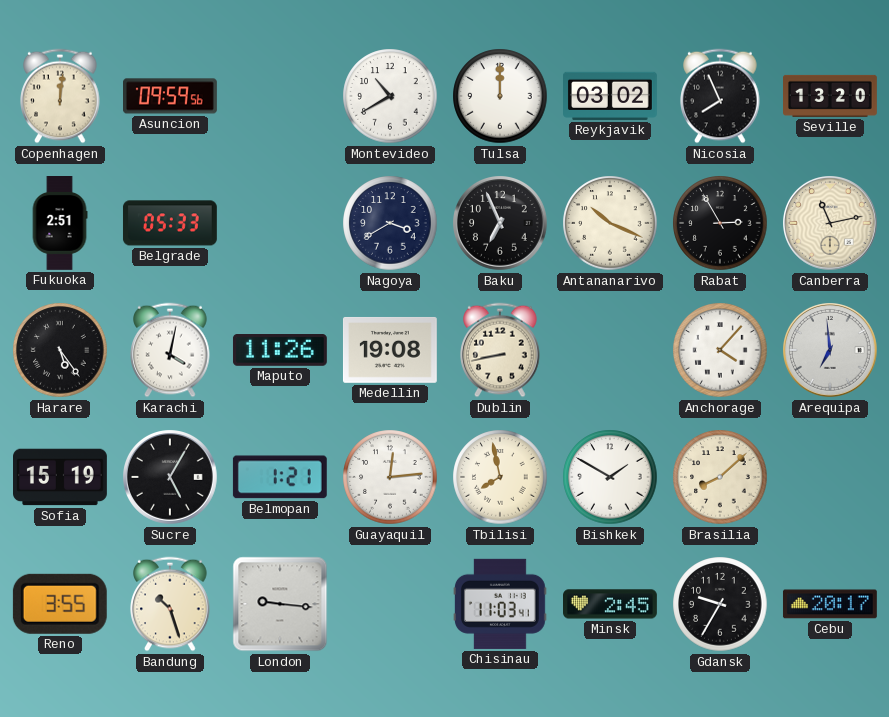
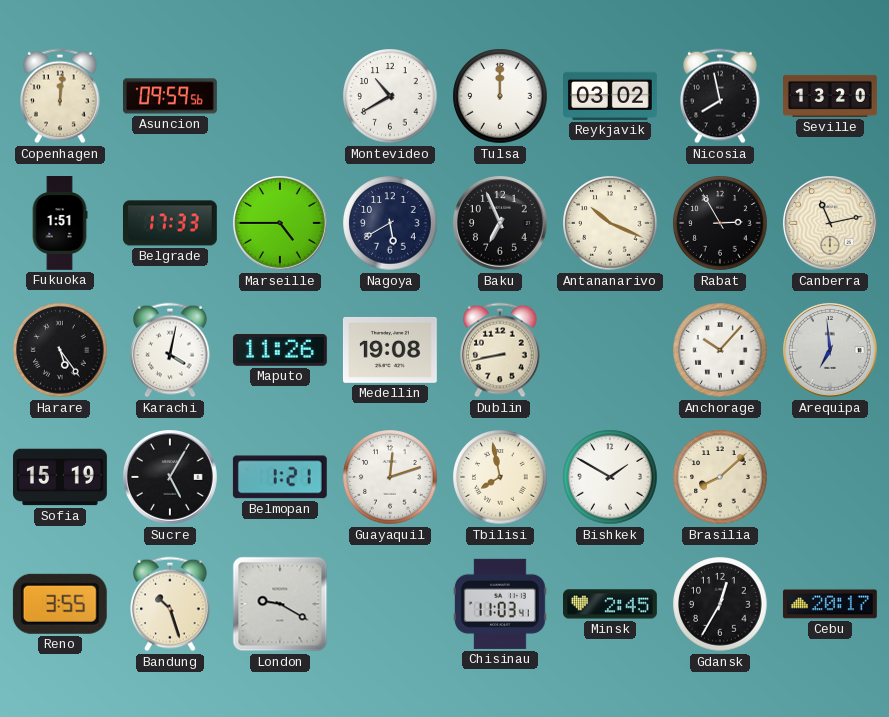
Nicosia: 7:56 -> 7:58 (720, 96)
Fukuoka: 2:51 -> 1:51 (60, 224)
Belgrade: 05:33 -> 17:33 (170, 223)
Marseille: none -> 4:45 (281, 224)
Nagoya: 3:40 -> 5:40 (390, 223)
Anchorage: 4:07 -> 10:07 (720, 350)
Guayaquil: 12:14 -> 12:12 (390, 477)
London: 9:16 -> 9:20 (280, 604)
Gdansk: 9:35 -> 12:35 (720, 604)
